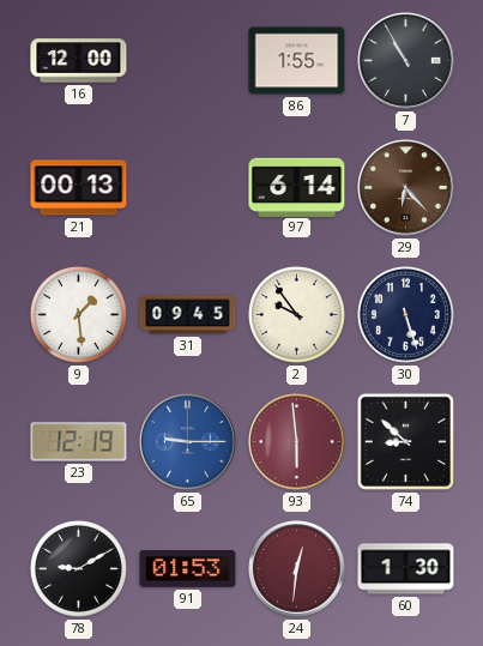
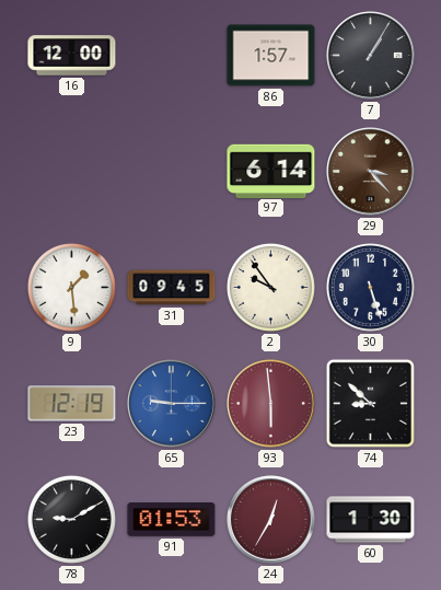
86: 1:55 -> 1:57 (271, 56)
7: 10:55 -> 1:05 (371, 56)
21: 00:13 -> none (79, 188)
29: 6:23 -> 3:23 (371, 172)
24: 12:31 -> 12:35 (271, 520)
